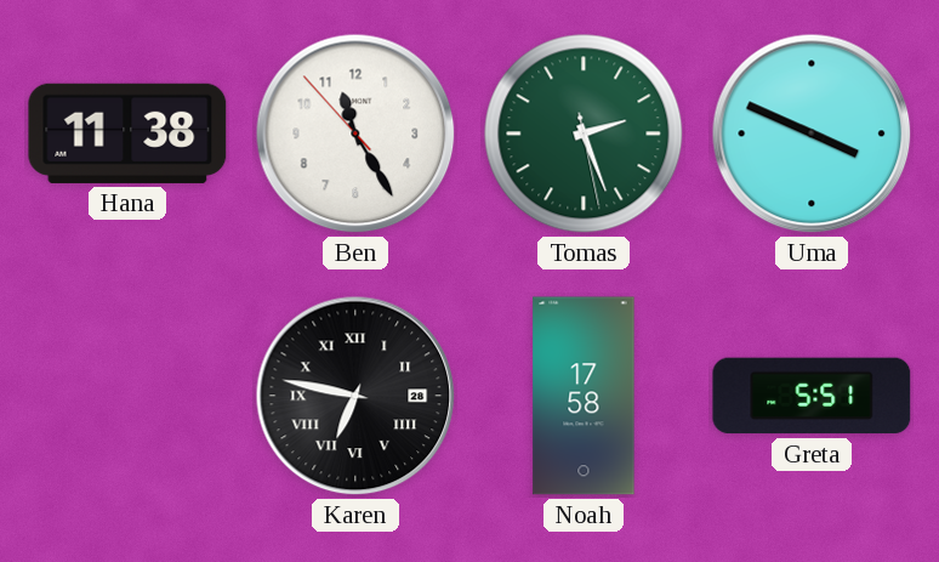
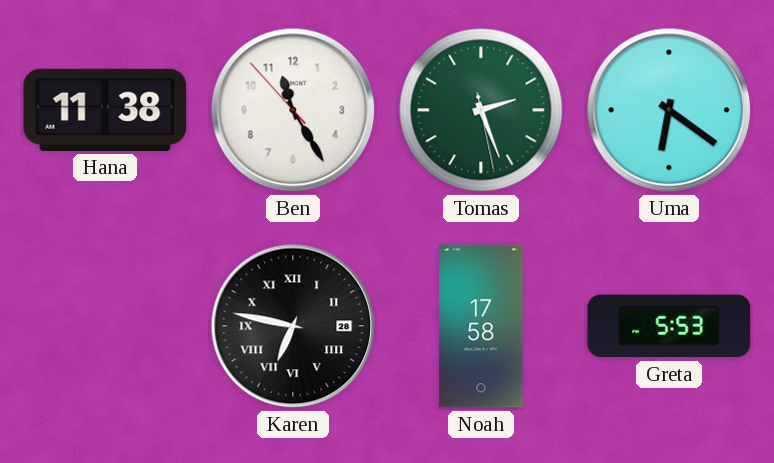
Uma: 3:49 -> 6:21 (669, 110)
Greta: 5:51 -> 5:53 (669, 326)
